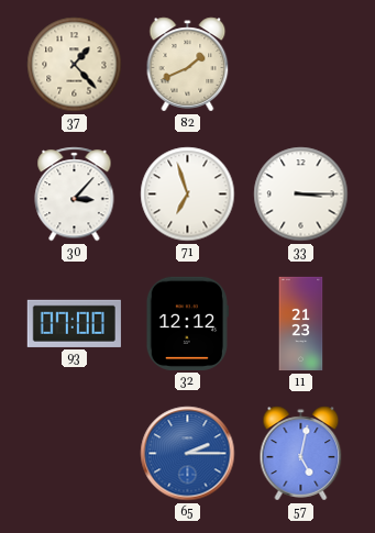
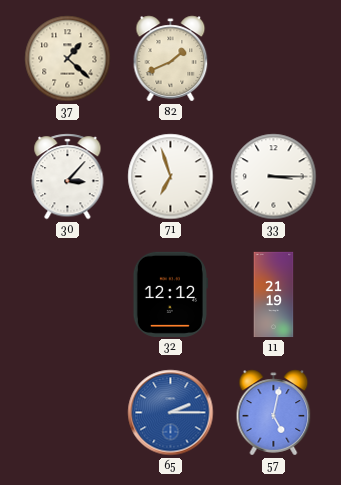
37: 1:23 -> 1:22 (68, 59)
93: 07:00 -> none (74, 323)
11: 21:23 -> 21:19 (274, 295)
